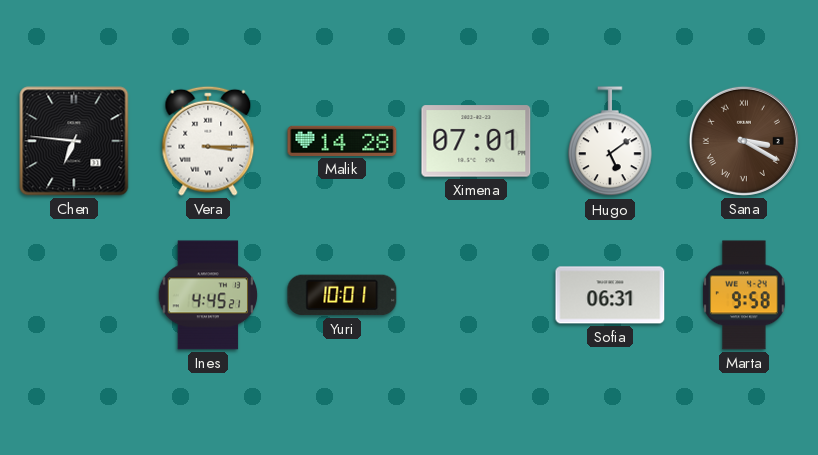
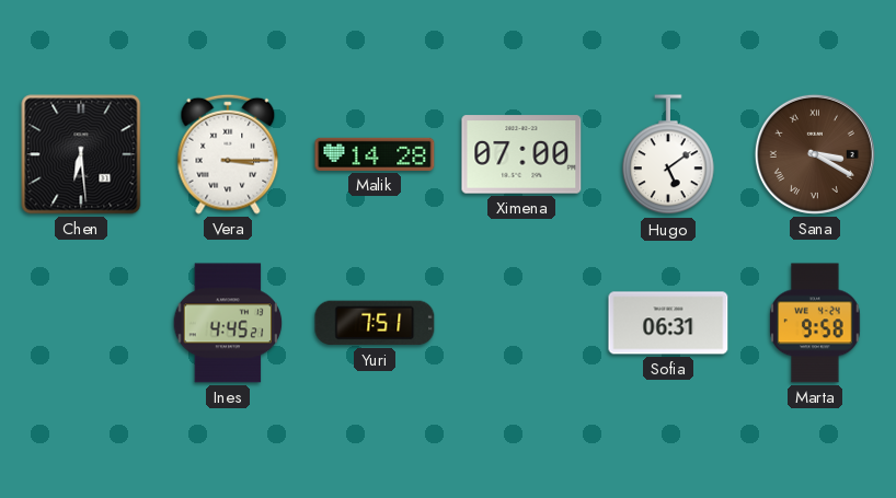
Chen: 6:46 -> 6:29 (81, 154)
Ximena: 07:01 -> 07:00 (521, 154)
Yuri: 10:01 -> 7:51 (375, 323)
